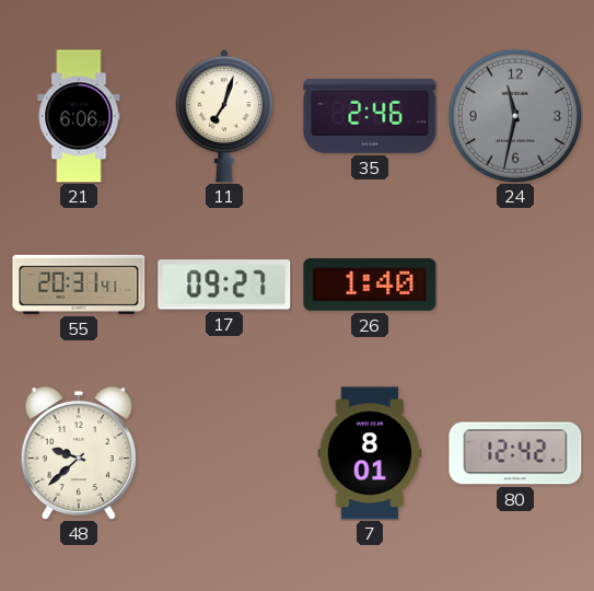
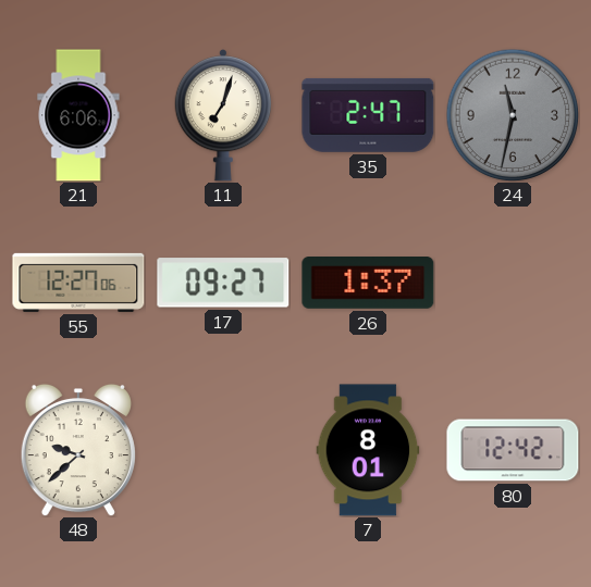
35: 2:46 -> 2:47 (368, 115)
55: 20:31 -> 12:27 (78, 283)
26: 1:40 -> 1:37 (368, 284)
